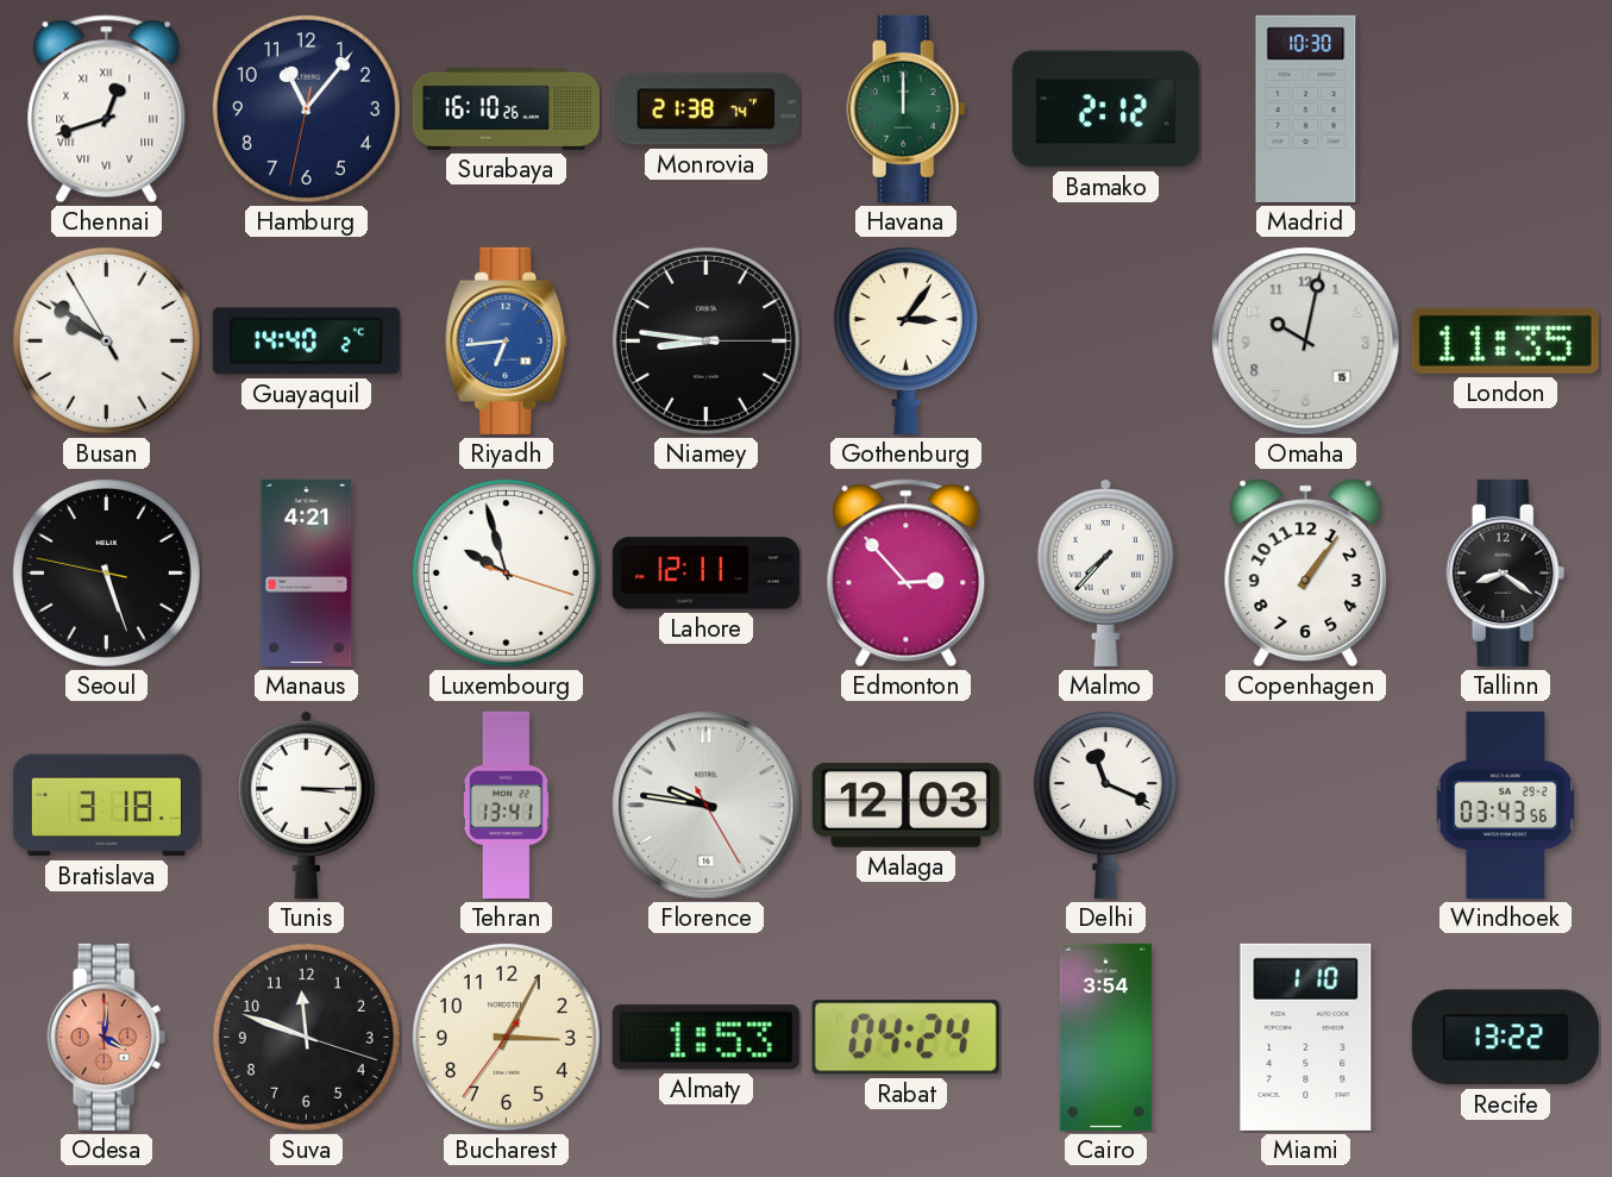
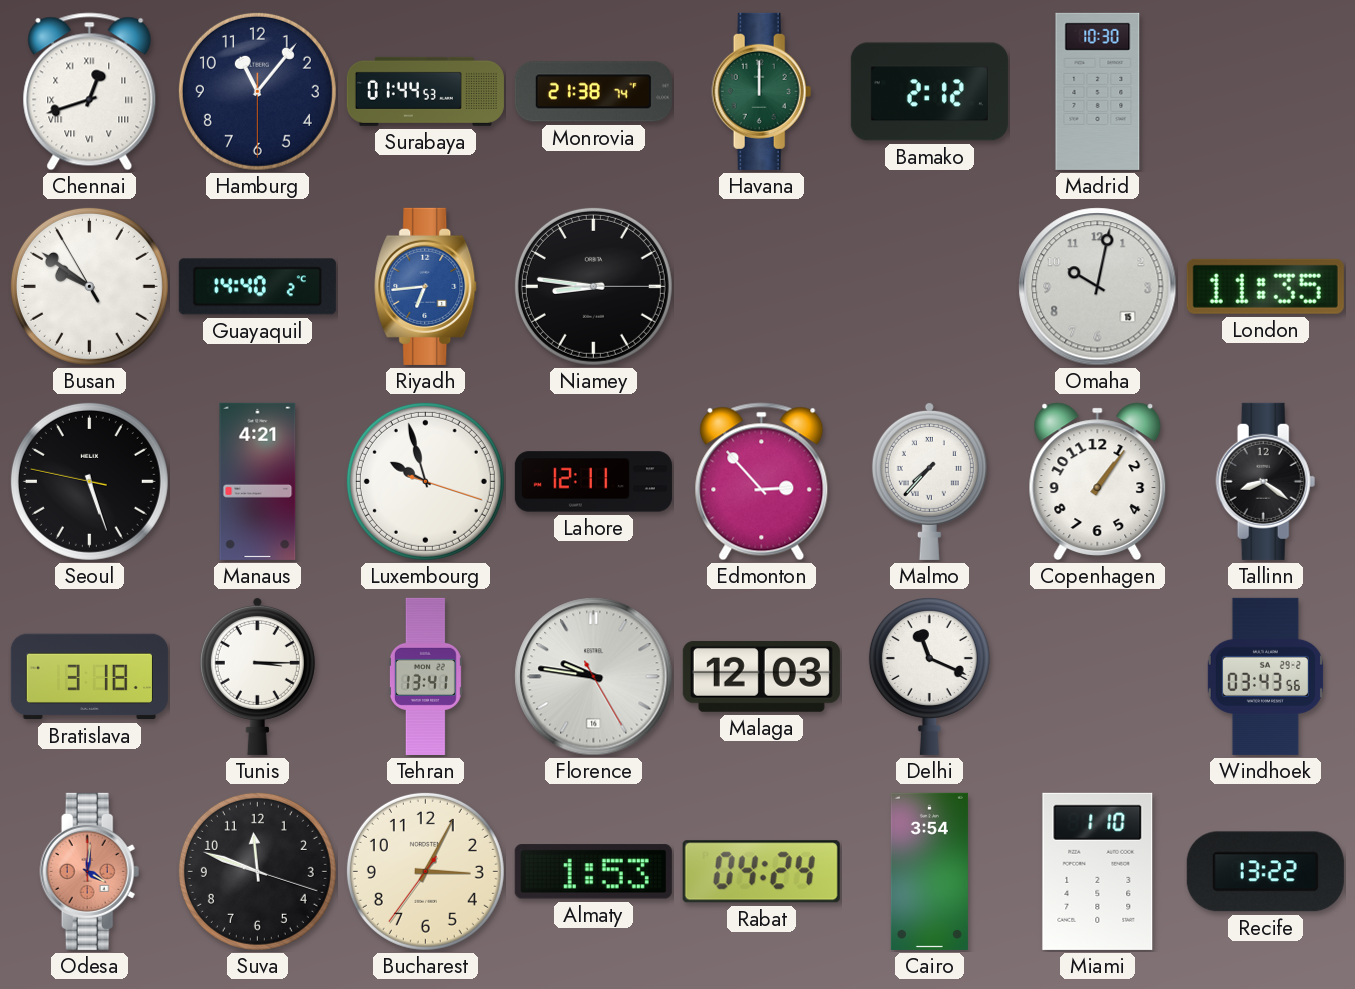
Hamburg: 11:06:32 -> 11:06:30 (257, 91)
Surabaya: 16:10 -> 01:44 (425, 91)
Gothenburg: 3:06 -> none (905, 342)
